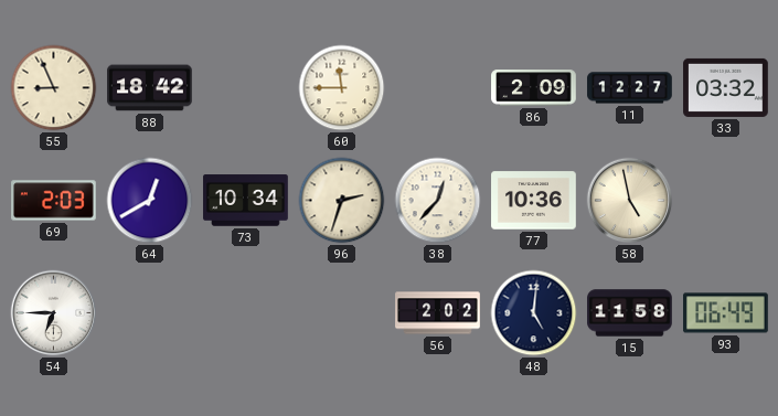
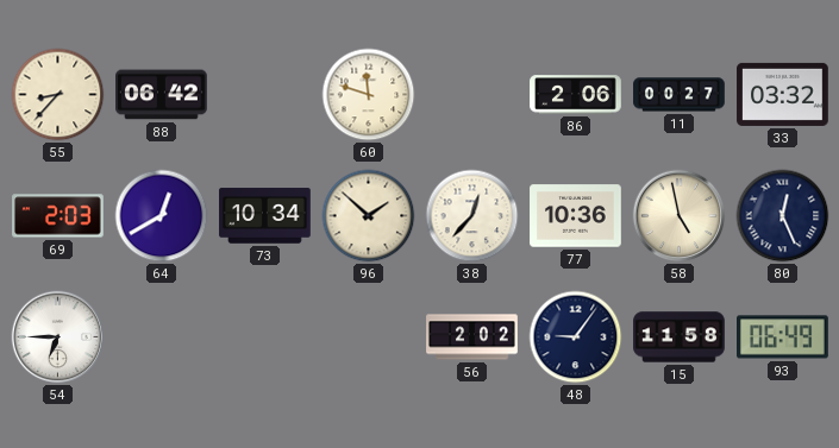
55: 8:56 -> 8:37 (58, 95)
88: 18:42 -> 06:42 (162, 95)
60: 11:45 -> 11:48 (369, 95)
86: 2:09 -> 2:06 (576, 95)
11: 12:27 -> 00:27 (680, 95)
96: 2:33 -> 1:52 (369, 216)
80: none -> 12:26 (783, 216)
48: 5:01 -> 9:06 (576, 337)
